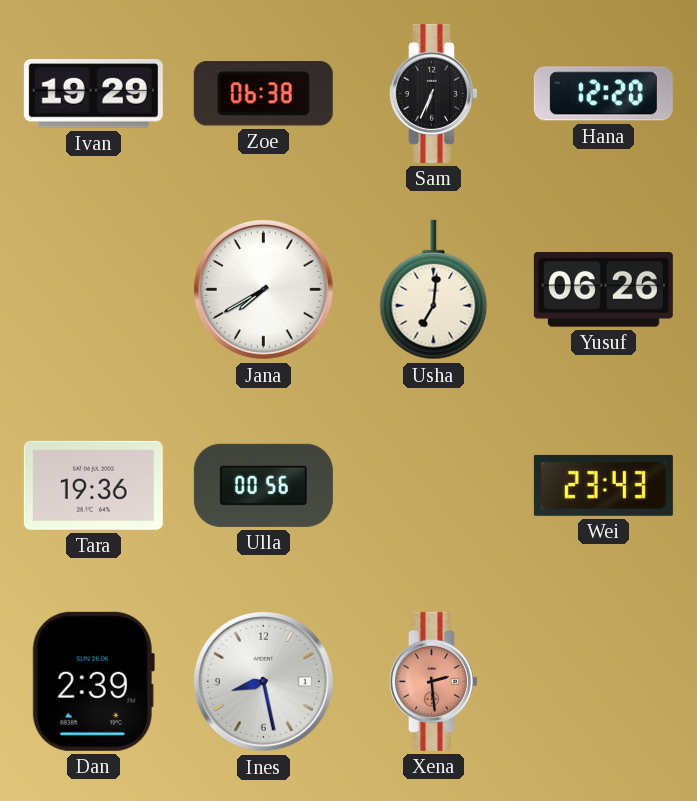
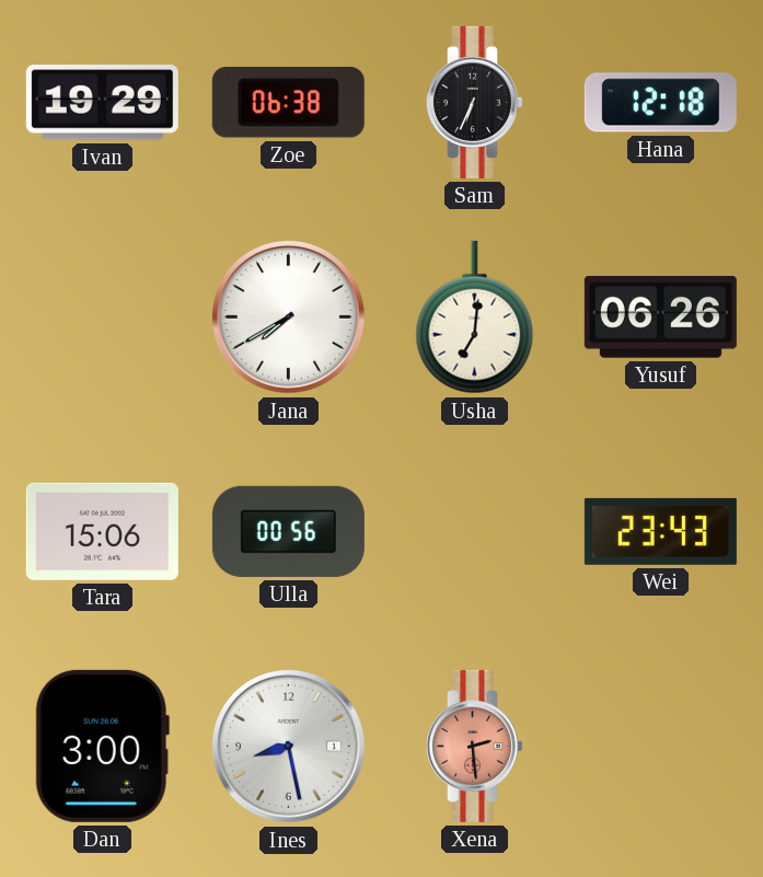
Hana: 12:20 -> 12:18 (660, 103)
Tara: 19:36 -> 15:06 (102, 531)
Dan: 2:39 -> 3:00 (102, 746)
